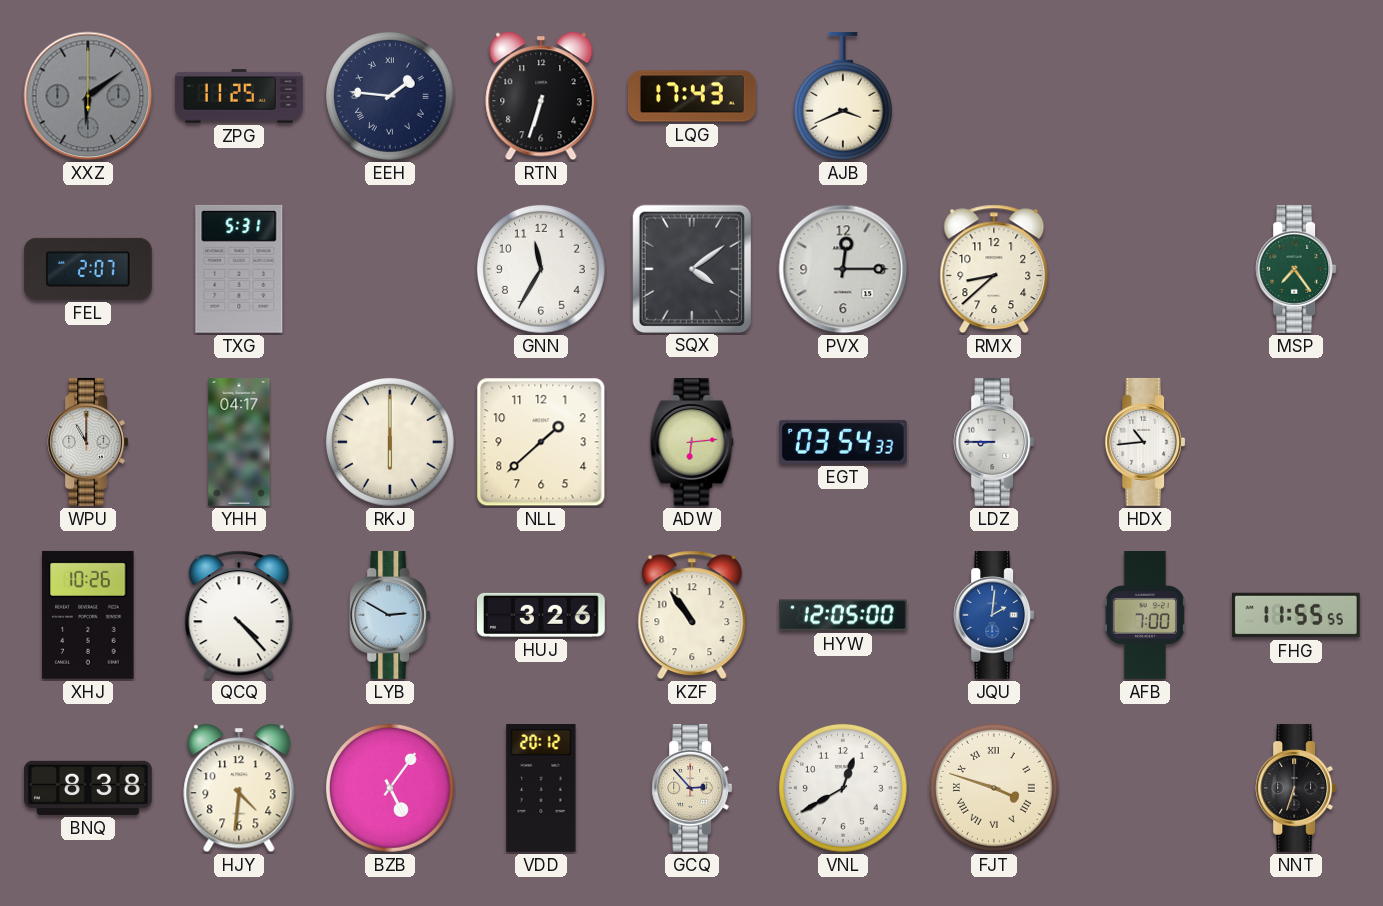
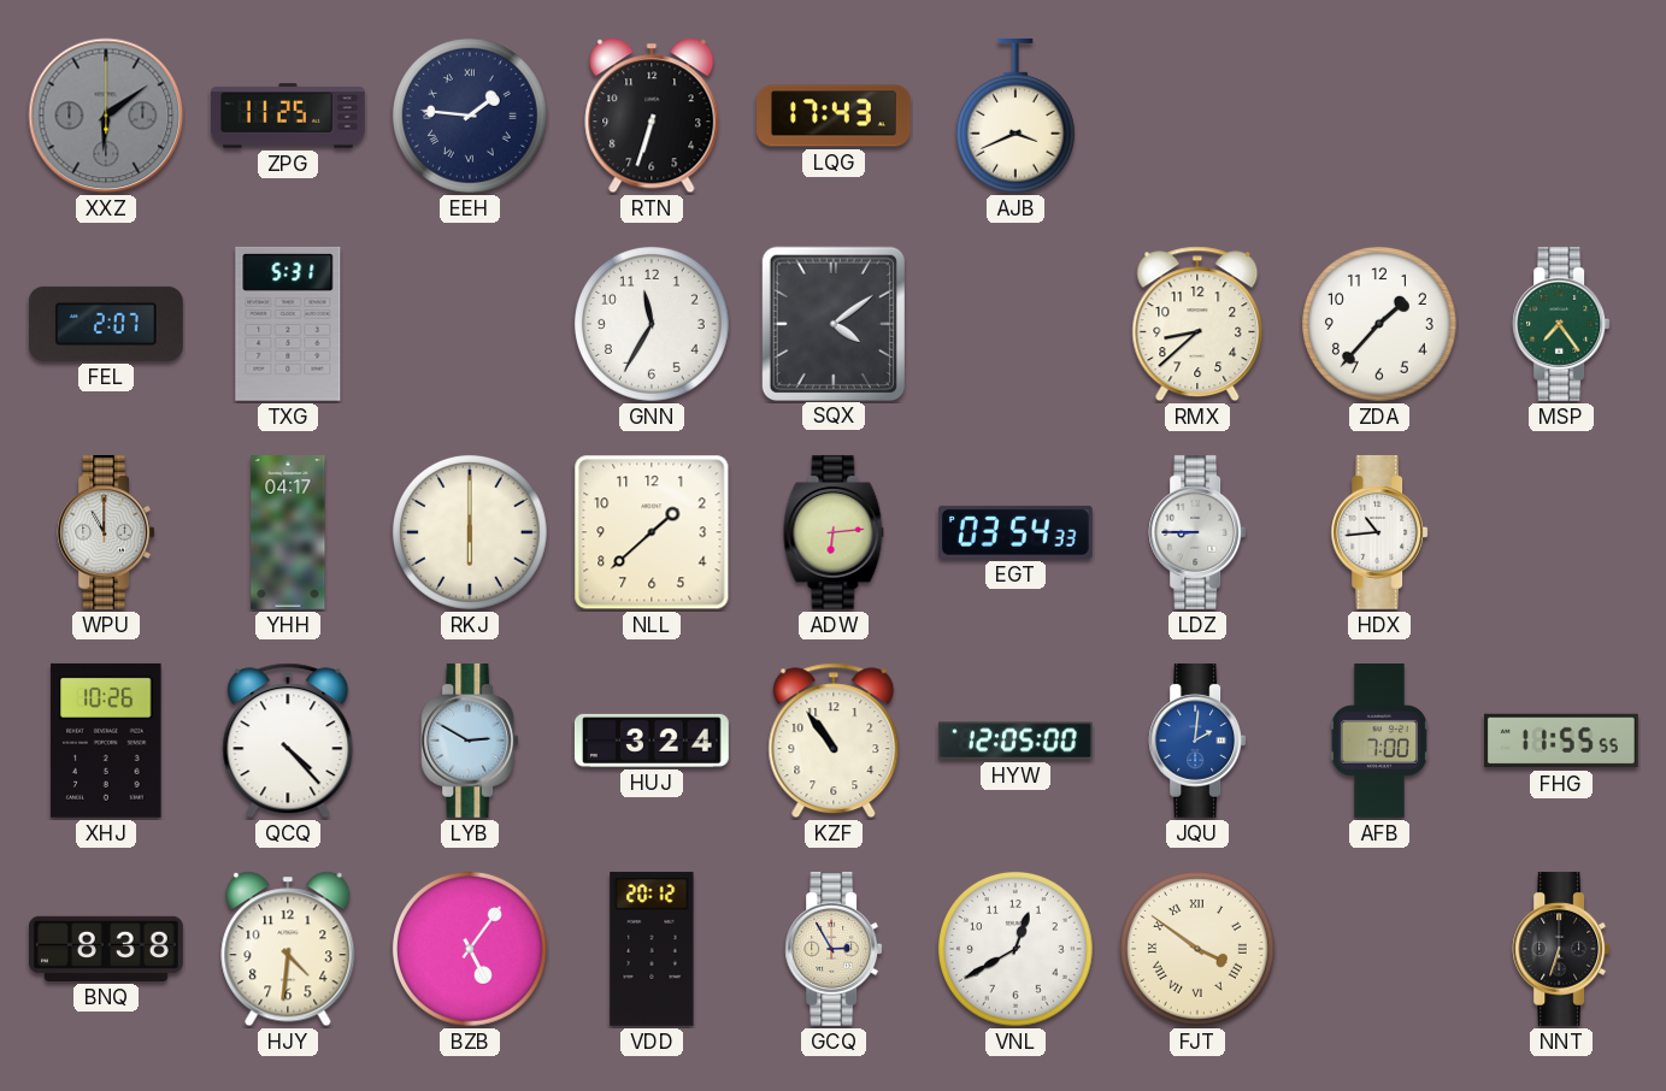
PVX: 12:15 -> none (843, 269)
ZDA: none -> 1:37 (1381, 325)
HUJ: 3:26 -> 3:24 (652, 741)
GCQ: 2:53 -> 2:55 (834, 949)
FJT: 3:48 -> 3:51 (1199, 950)
